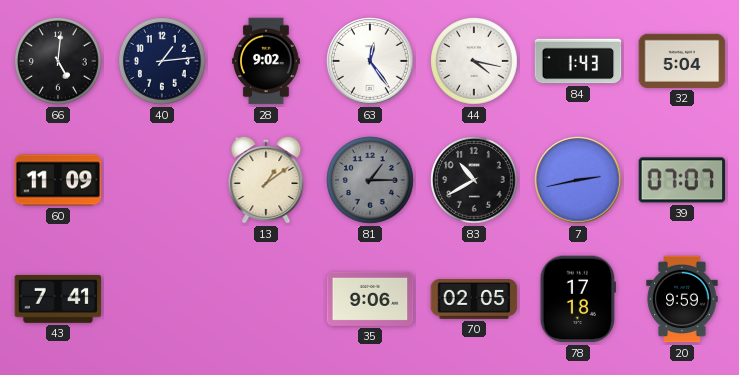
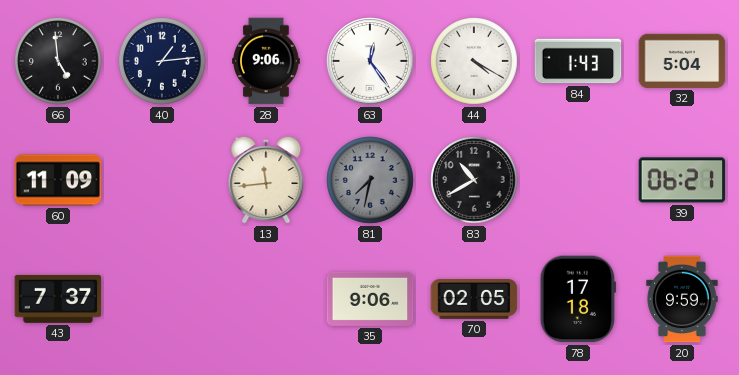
66: 5:01 -> 4:59 (58, 61)
28: 9:02 -> 9:06 (267, 61)
44: 4:17 -> 4:20 (474, 61)
13: 1:09 -> 11:44 (266, 180)
81: 1:15 -> 7:32 (370, 180)
7: 2:43 -> none (578, 180)
39: 07:07 -> 06:21 (682, 180)
43: 7:41 -> 7:37 (58, 299)
